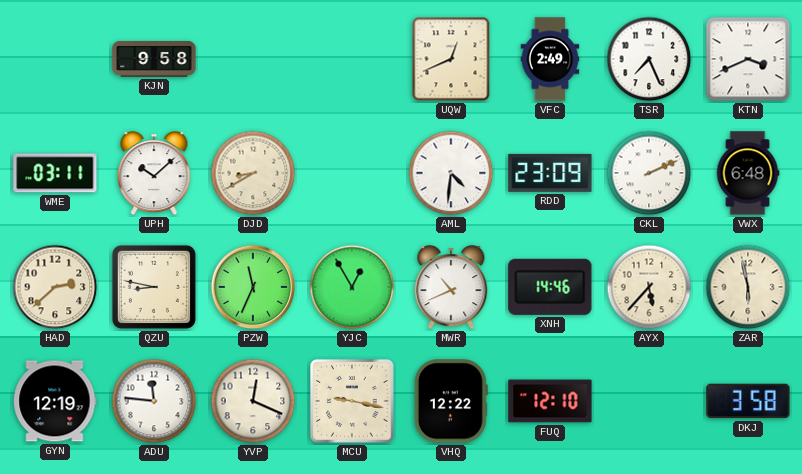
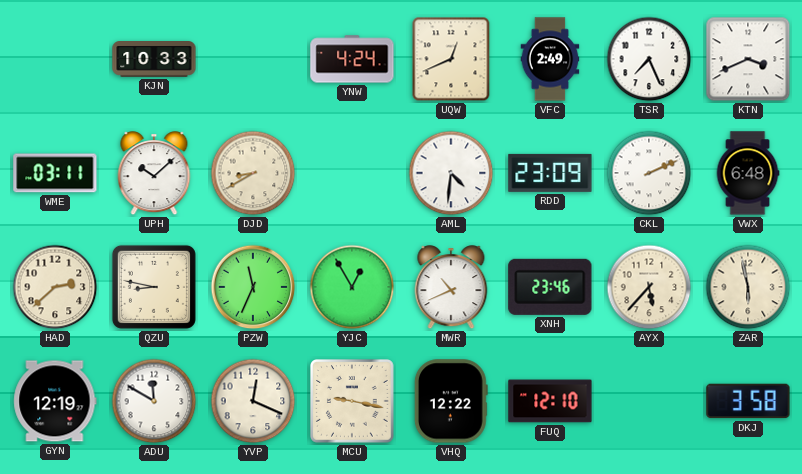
KJN: 9:58 -> 10:33 (154, 60)
YNW: none -> 4:24 (352, 59)
XNH: 14:46 -> 23:46 (550, 287)
ADU: 11:46 -> 11:50 (154, 401)
